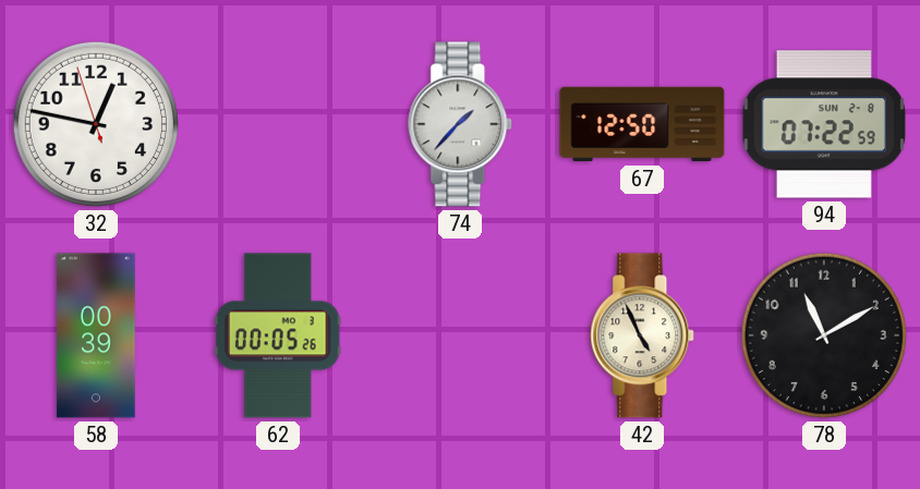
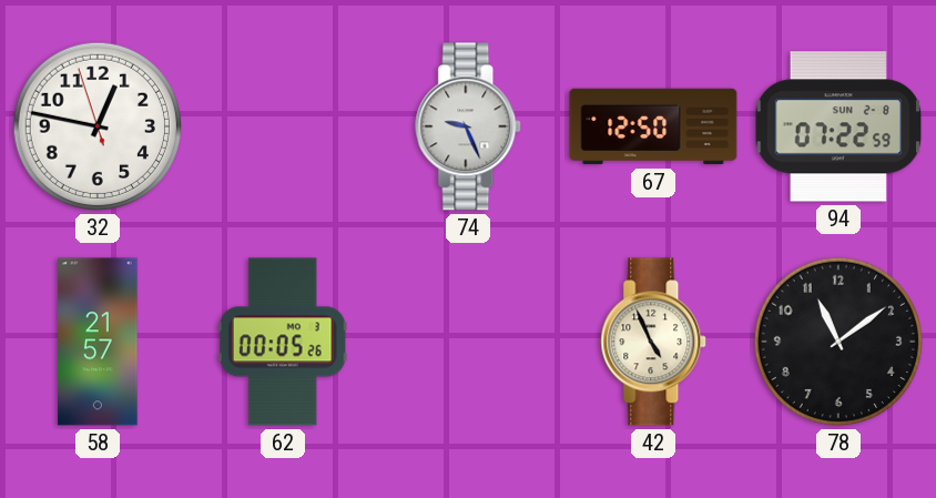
74: 1:37 -> 9:26 (469, 126)
58: 00:39 -> 21:57 (98, 342)
78: 11:10 -> 11:09 (838, 342)
